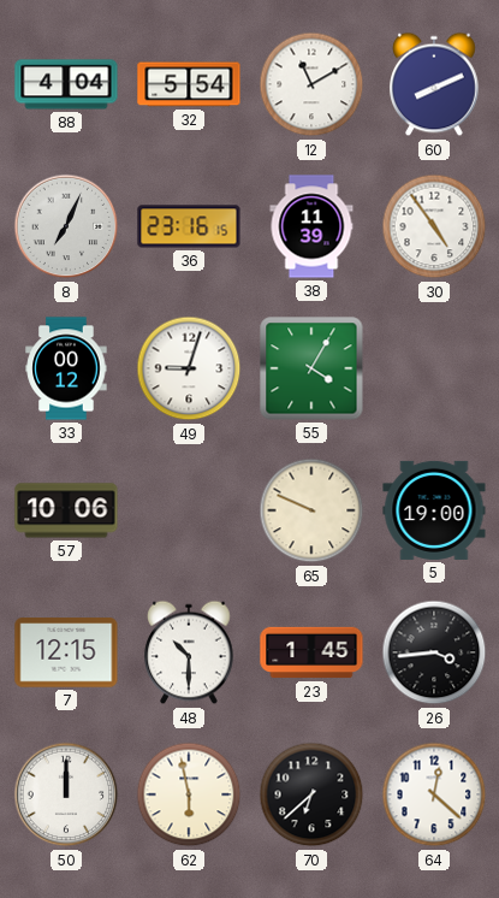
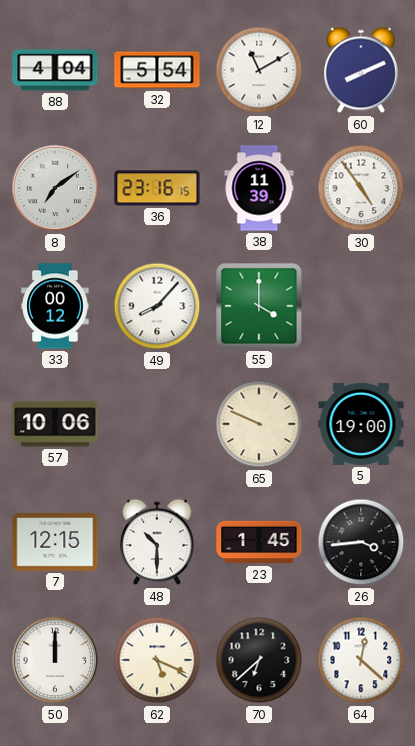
8: 7:04 -> 7:09 (55, 188)
49: 9:03 -> 8:07 (157, 306)
55: 4:05 -> 4:00 (259, 306)
62: 5:58 -> 5:19 (157, 660)
